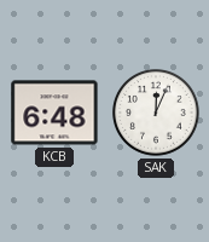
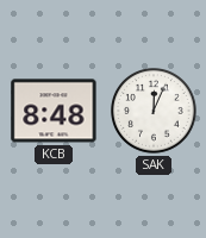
KCB: 6:48 -> 8:48 (54, 111)
